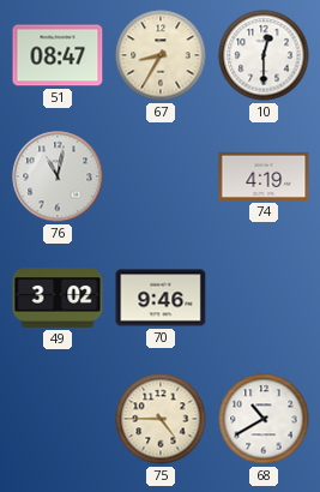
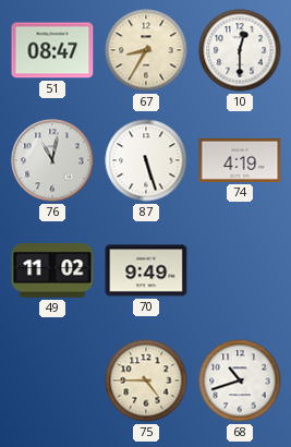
87: none -> 5:27 (146, 160)
49: 3:02 -> 11:02 (52, 270)
70: 9:46 -> 9:49 (146, 270)
68: 10:40 -> 10:42 (240, 380)
